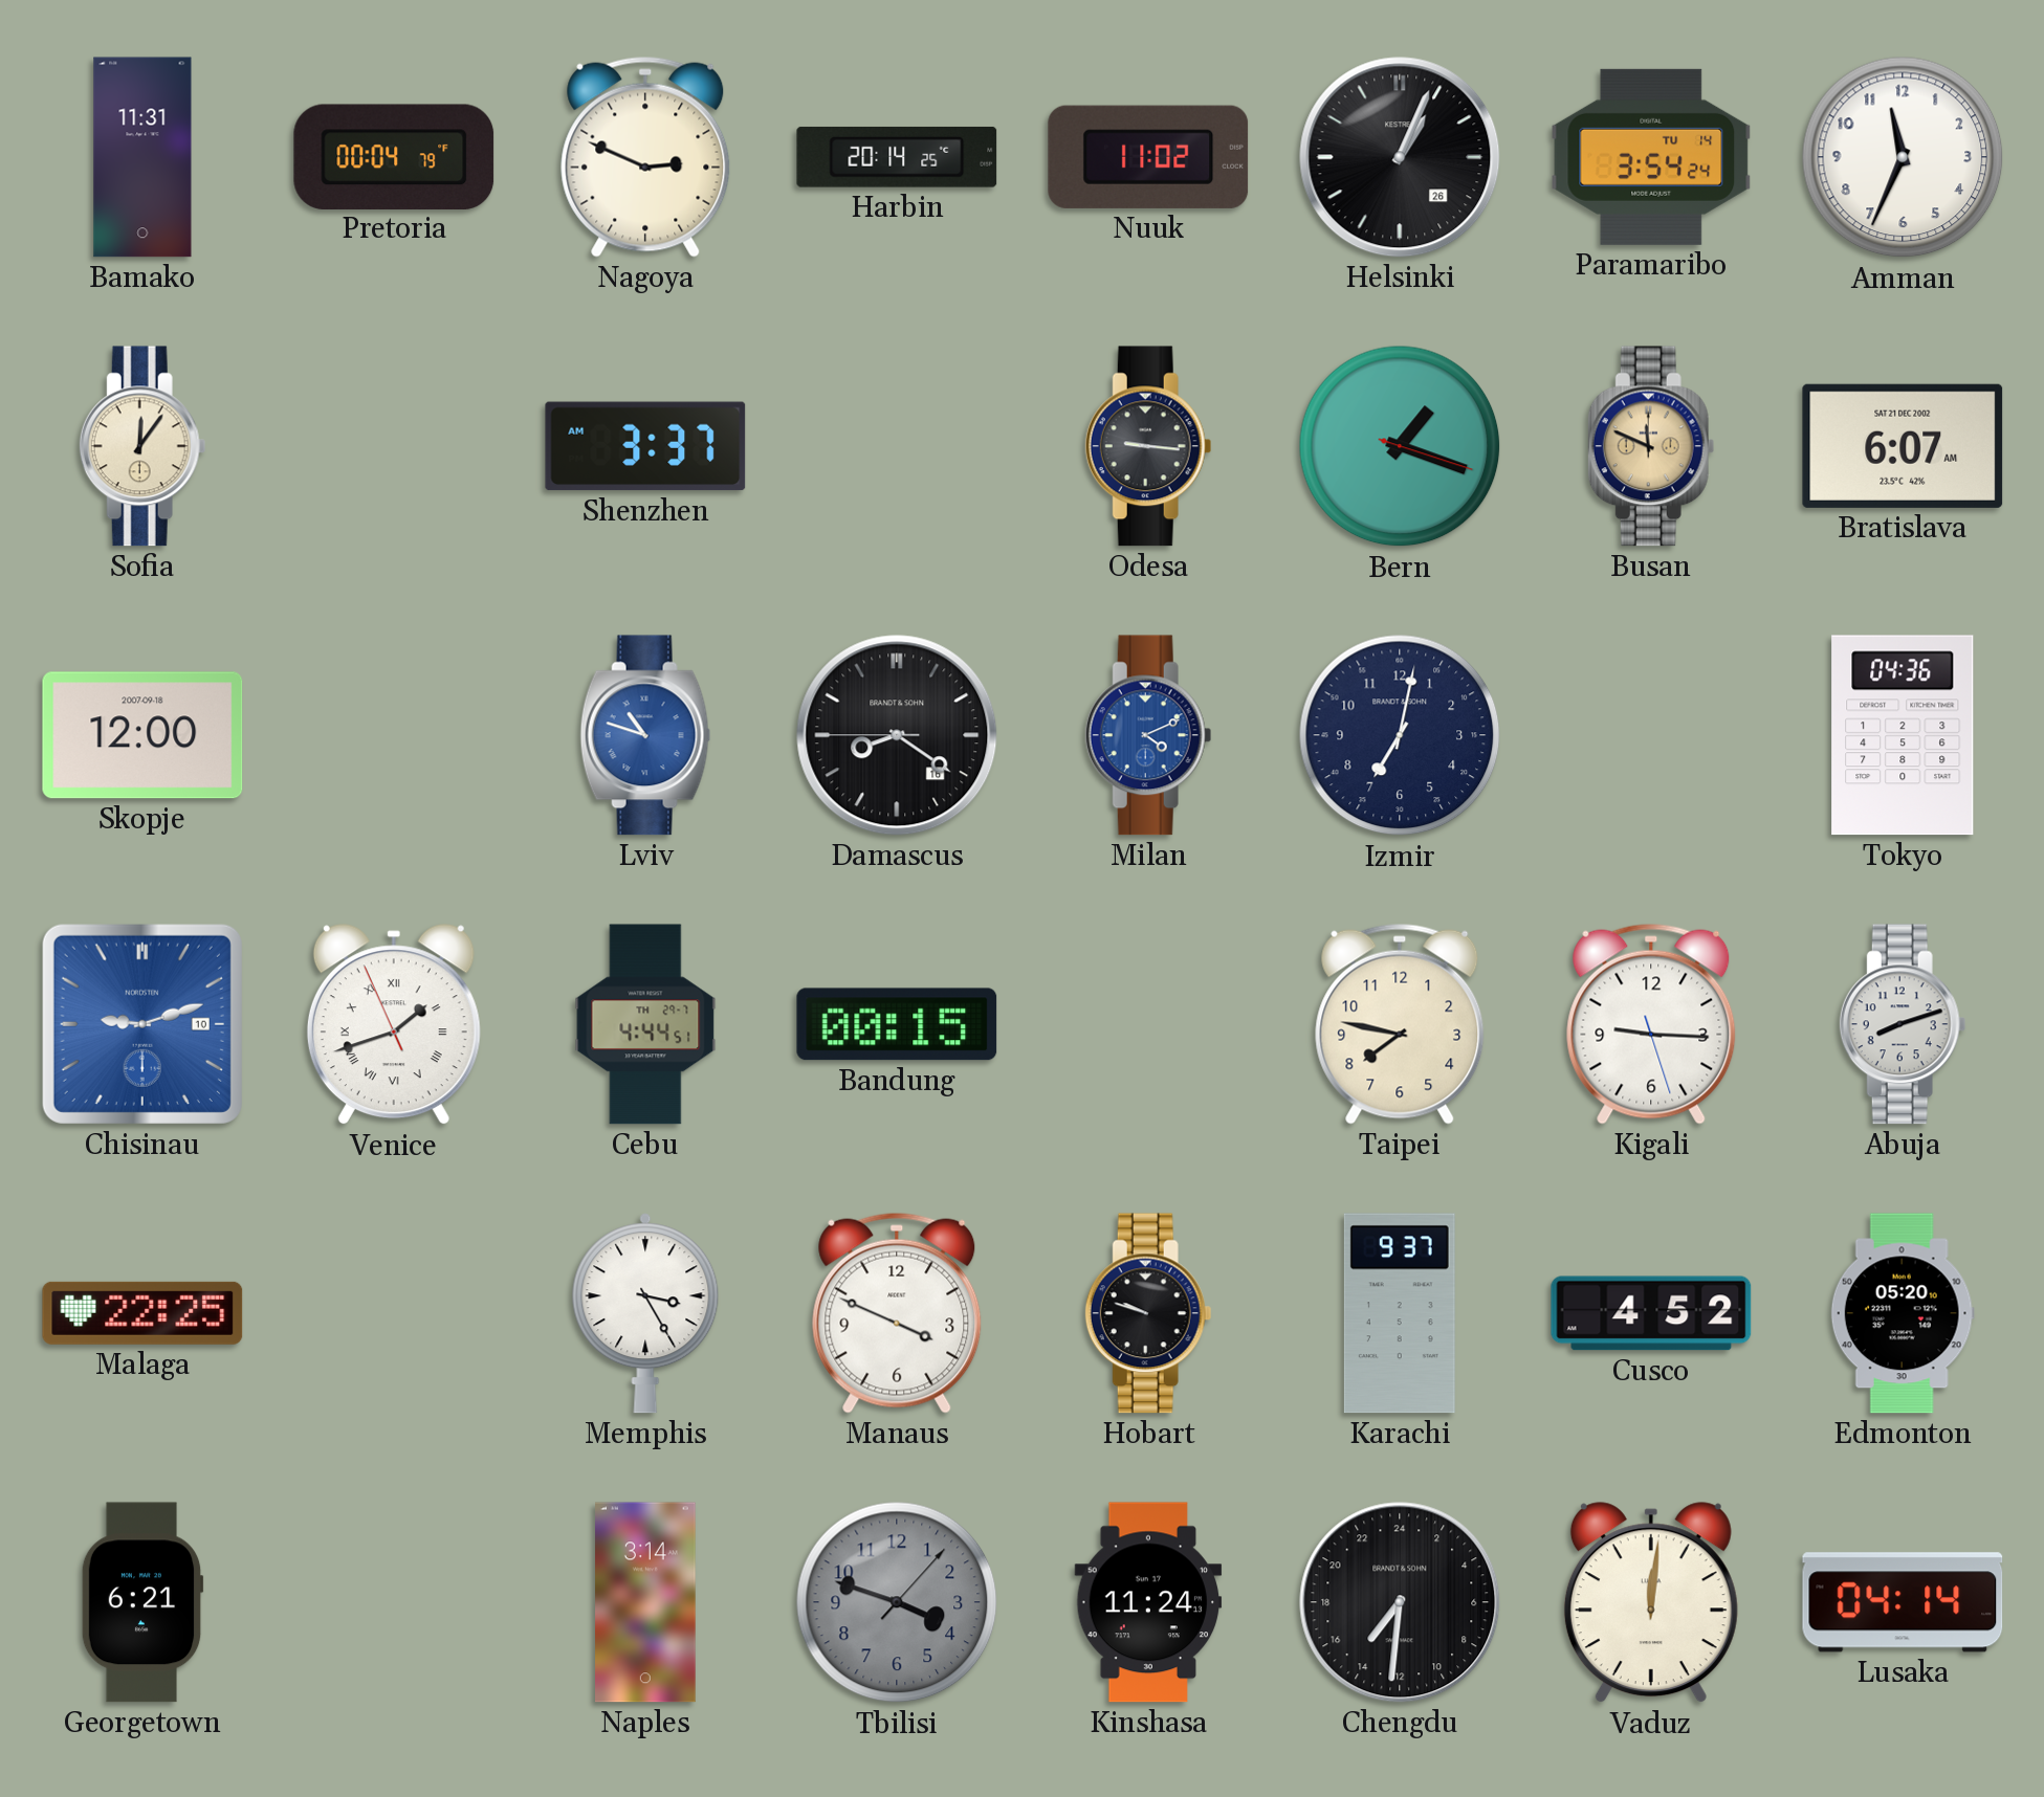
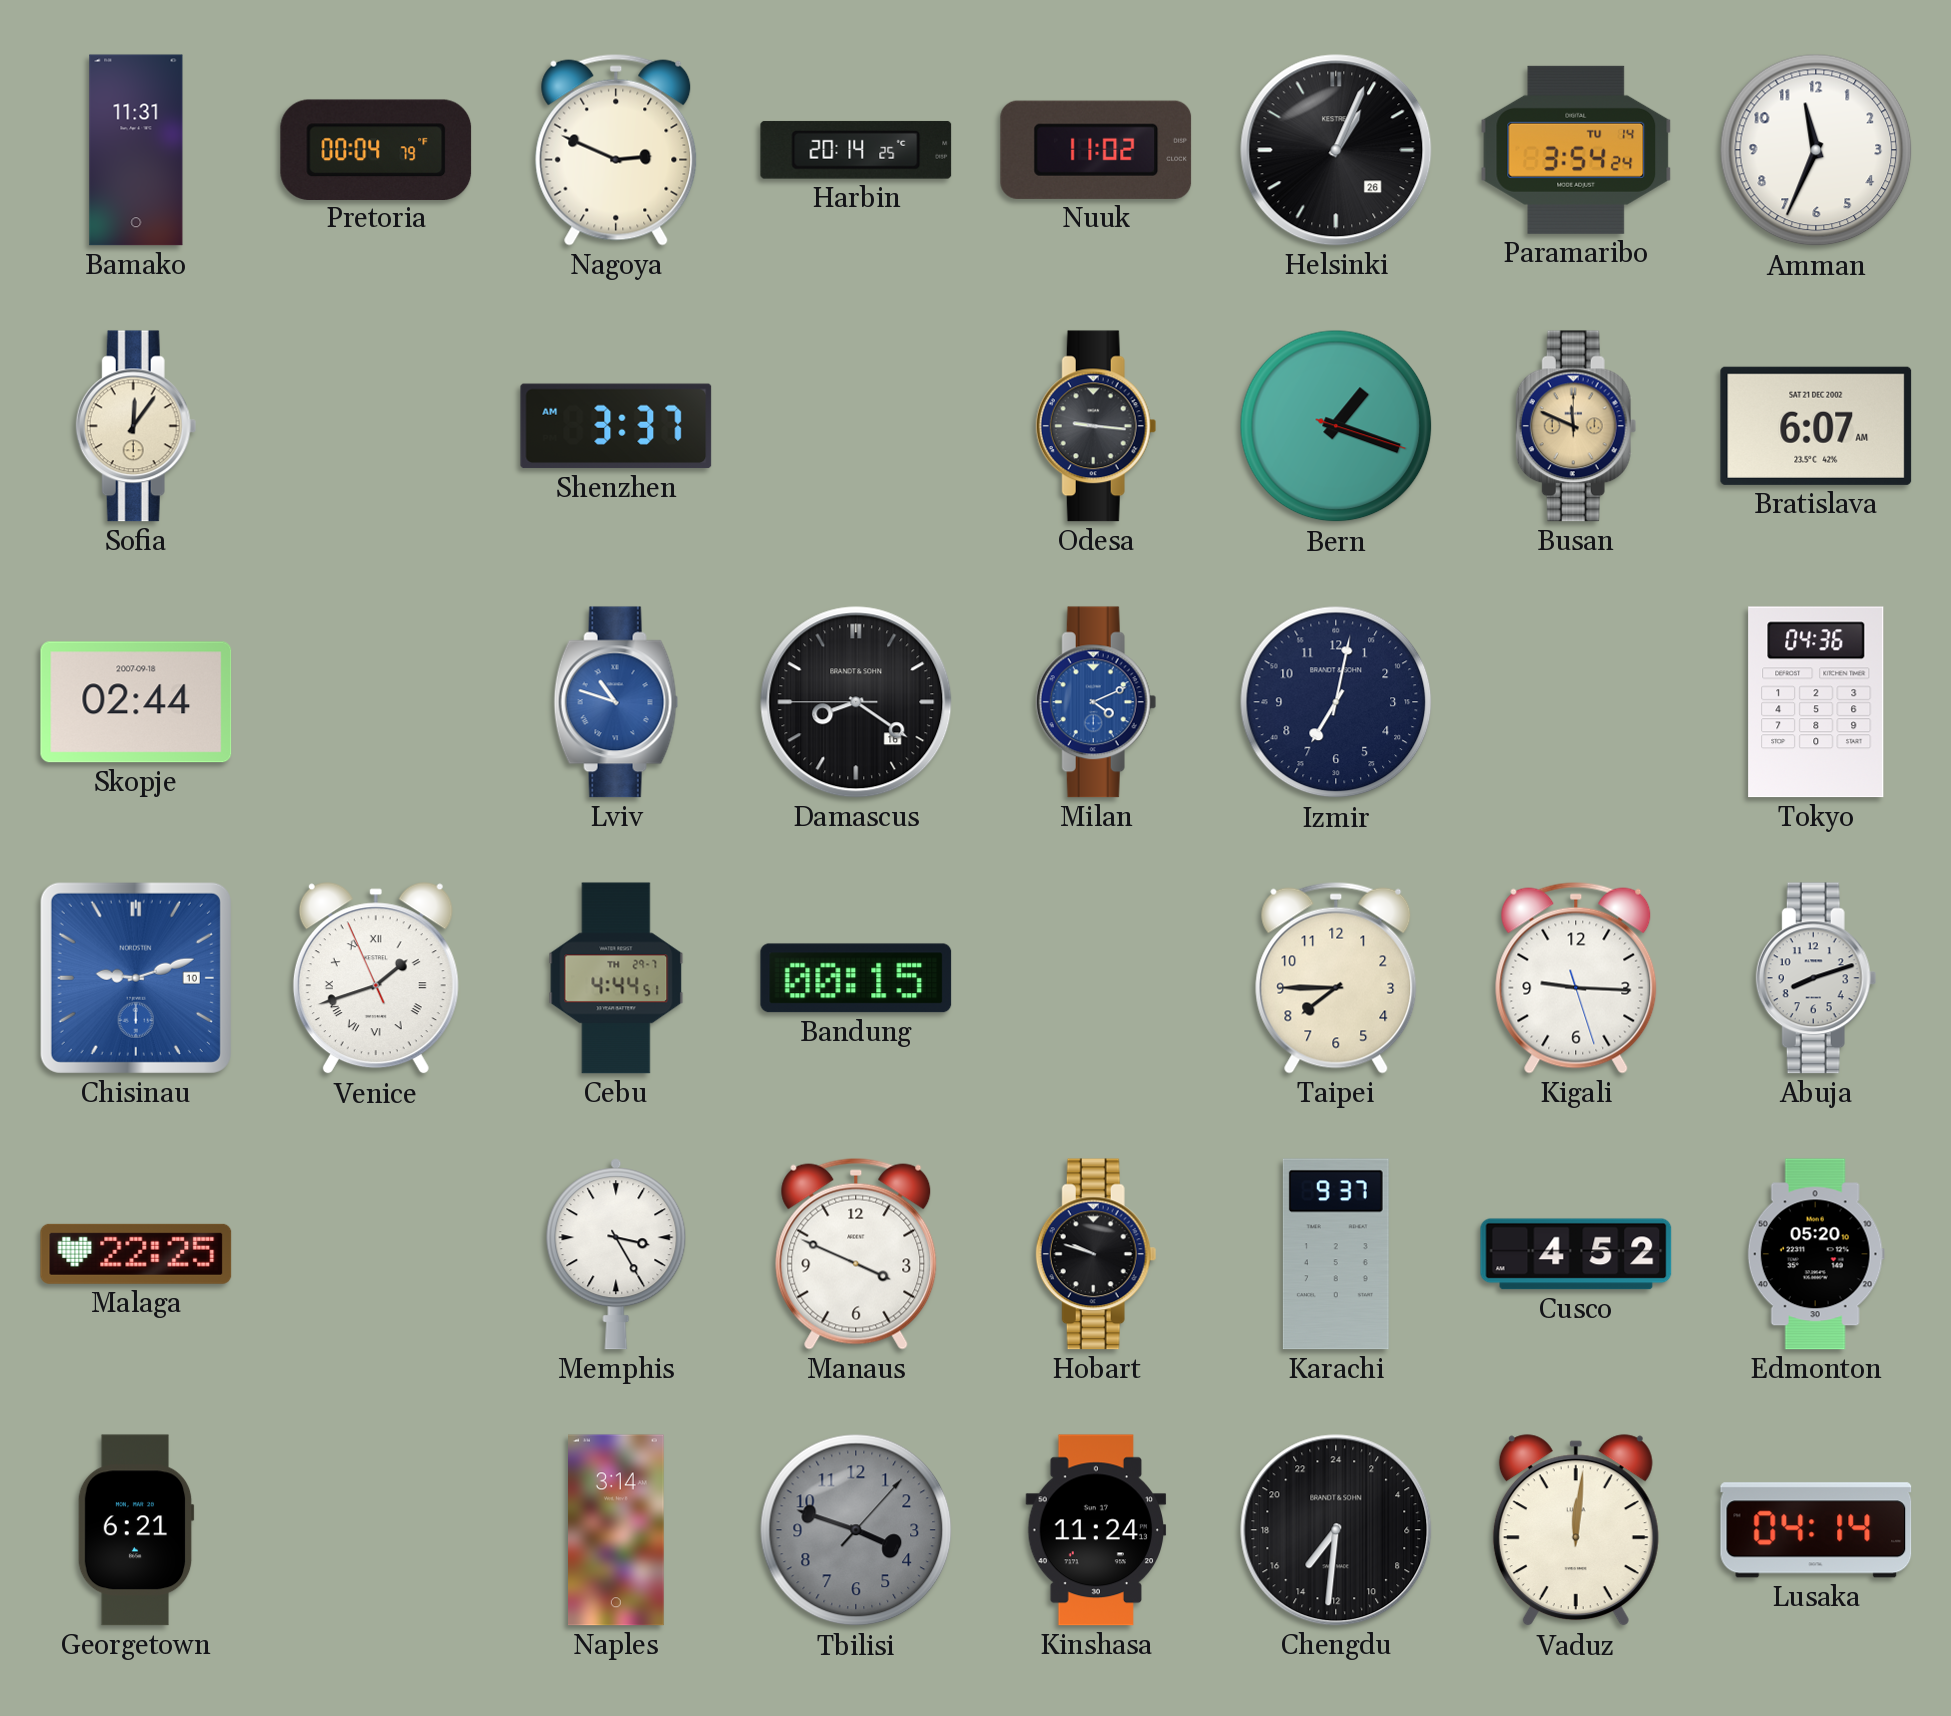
Skopje: 12:00 -> 02:44 (136, 702)
Taipei: 7:47 -> 7:45 (1336, 978)
